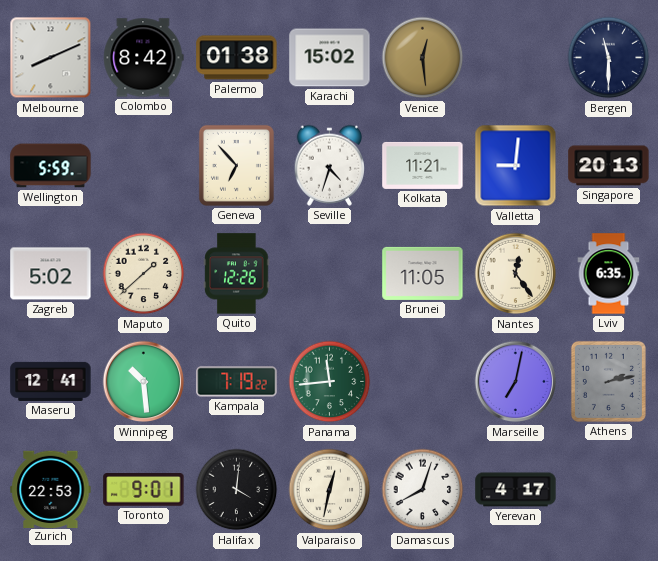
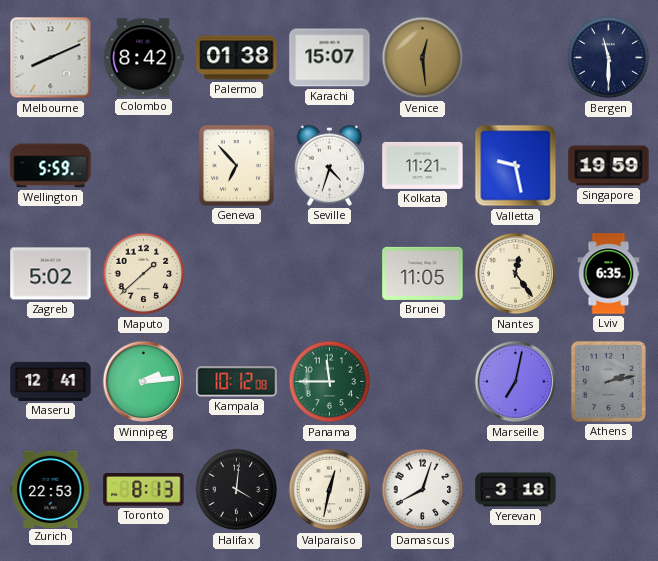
Karachi: 15:02 -> 15:07 (330, 58)
Valletta: 9:01 -> 9:28 (516, 166)
Singapore: 20:13 -> 19:59 (609, 166)
Quito: 12:26 -> none (237, 274)
Winnipeg: 10:29 -> 2:14 (144, 382)
Kampala: 7:19 -> 10:12 (237, 382)
Panama: 11:44 -> 11:45 (330, 382)
Toronto: 9:01 -> 8:13 (144, 490)
Yerevan: 4:17 -> 3:18 (516, 490)
